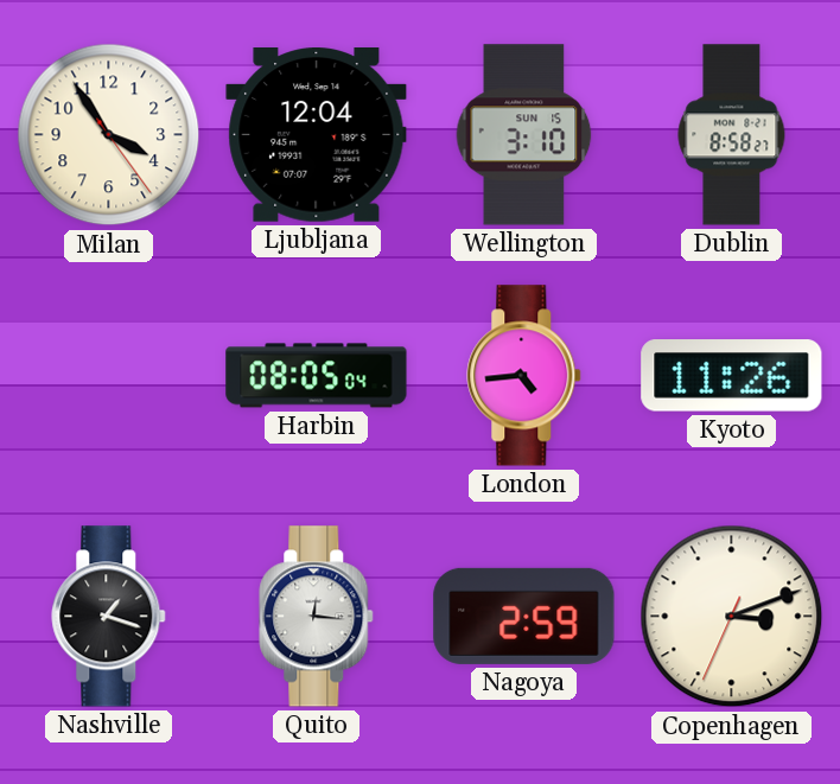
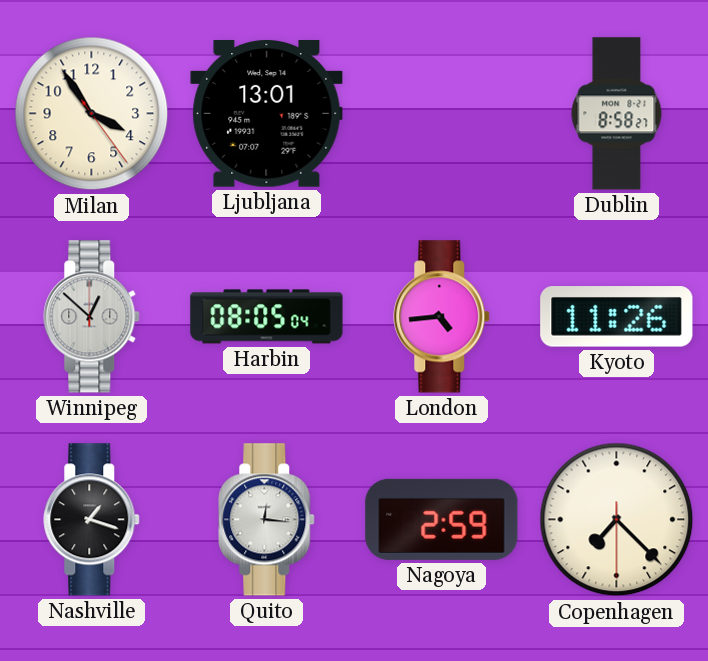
Ljubljana: 12:04 -> 13:01 (267, 114)
Wellington: 3:10 -> none (524, 135)
Winnipeg: none -> 12:52 (92, 317)
Copenhagen: 3:11 -> 7:22 (617, 520)
